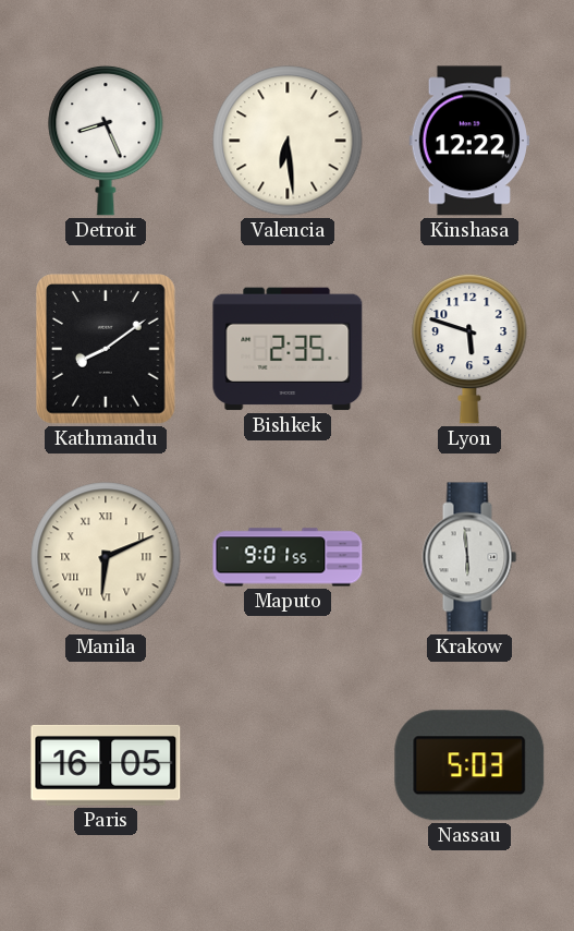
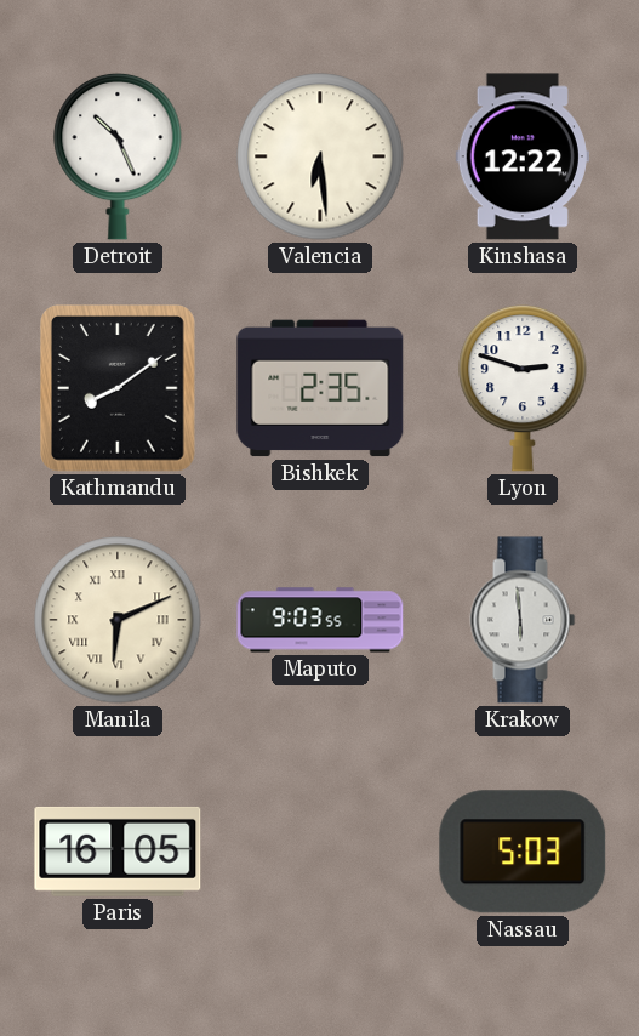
Detroit: 8:26 -> 10:26 (118, 156)
Lyon: 5:48 -> 2:48 (523, 388)
Maputo: 9:01 -> 9:03 (320, 620)
